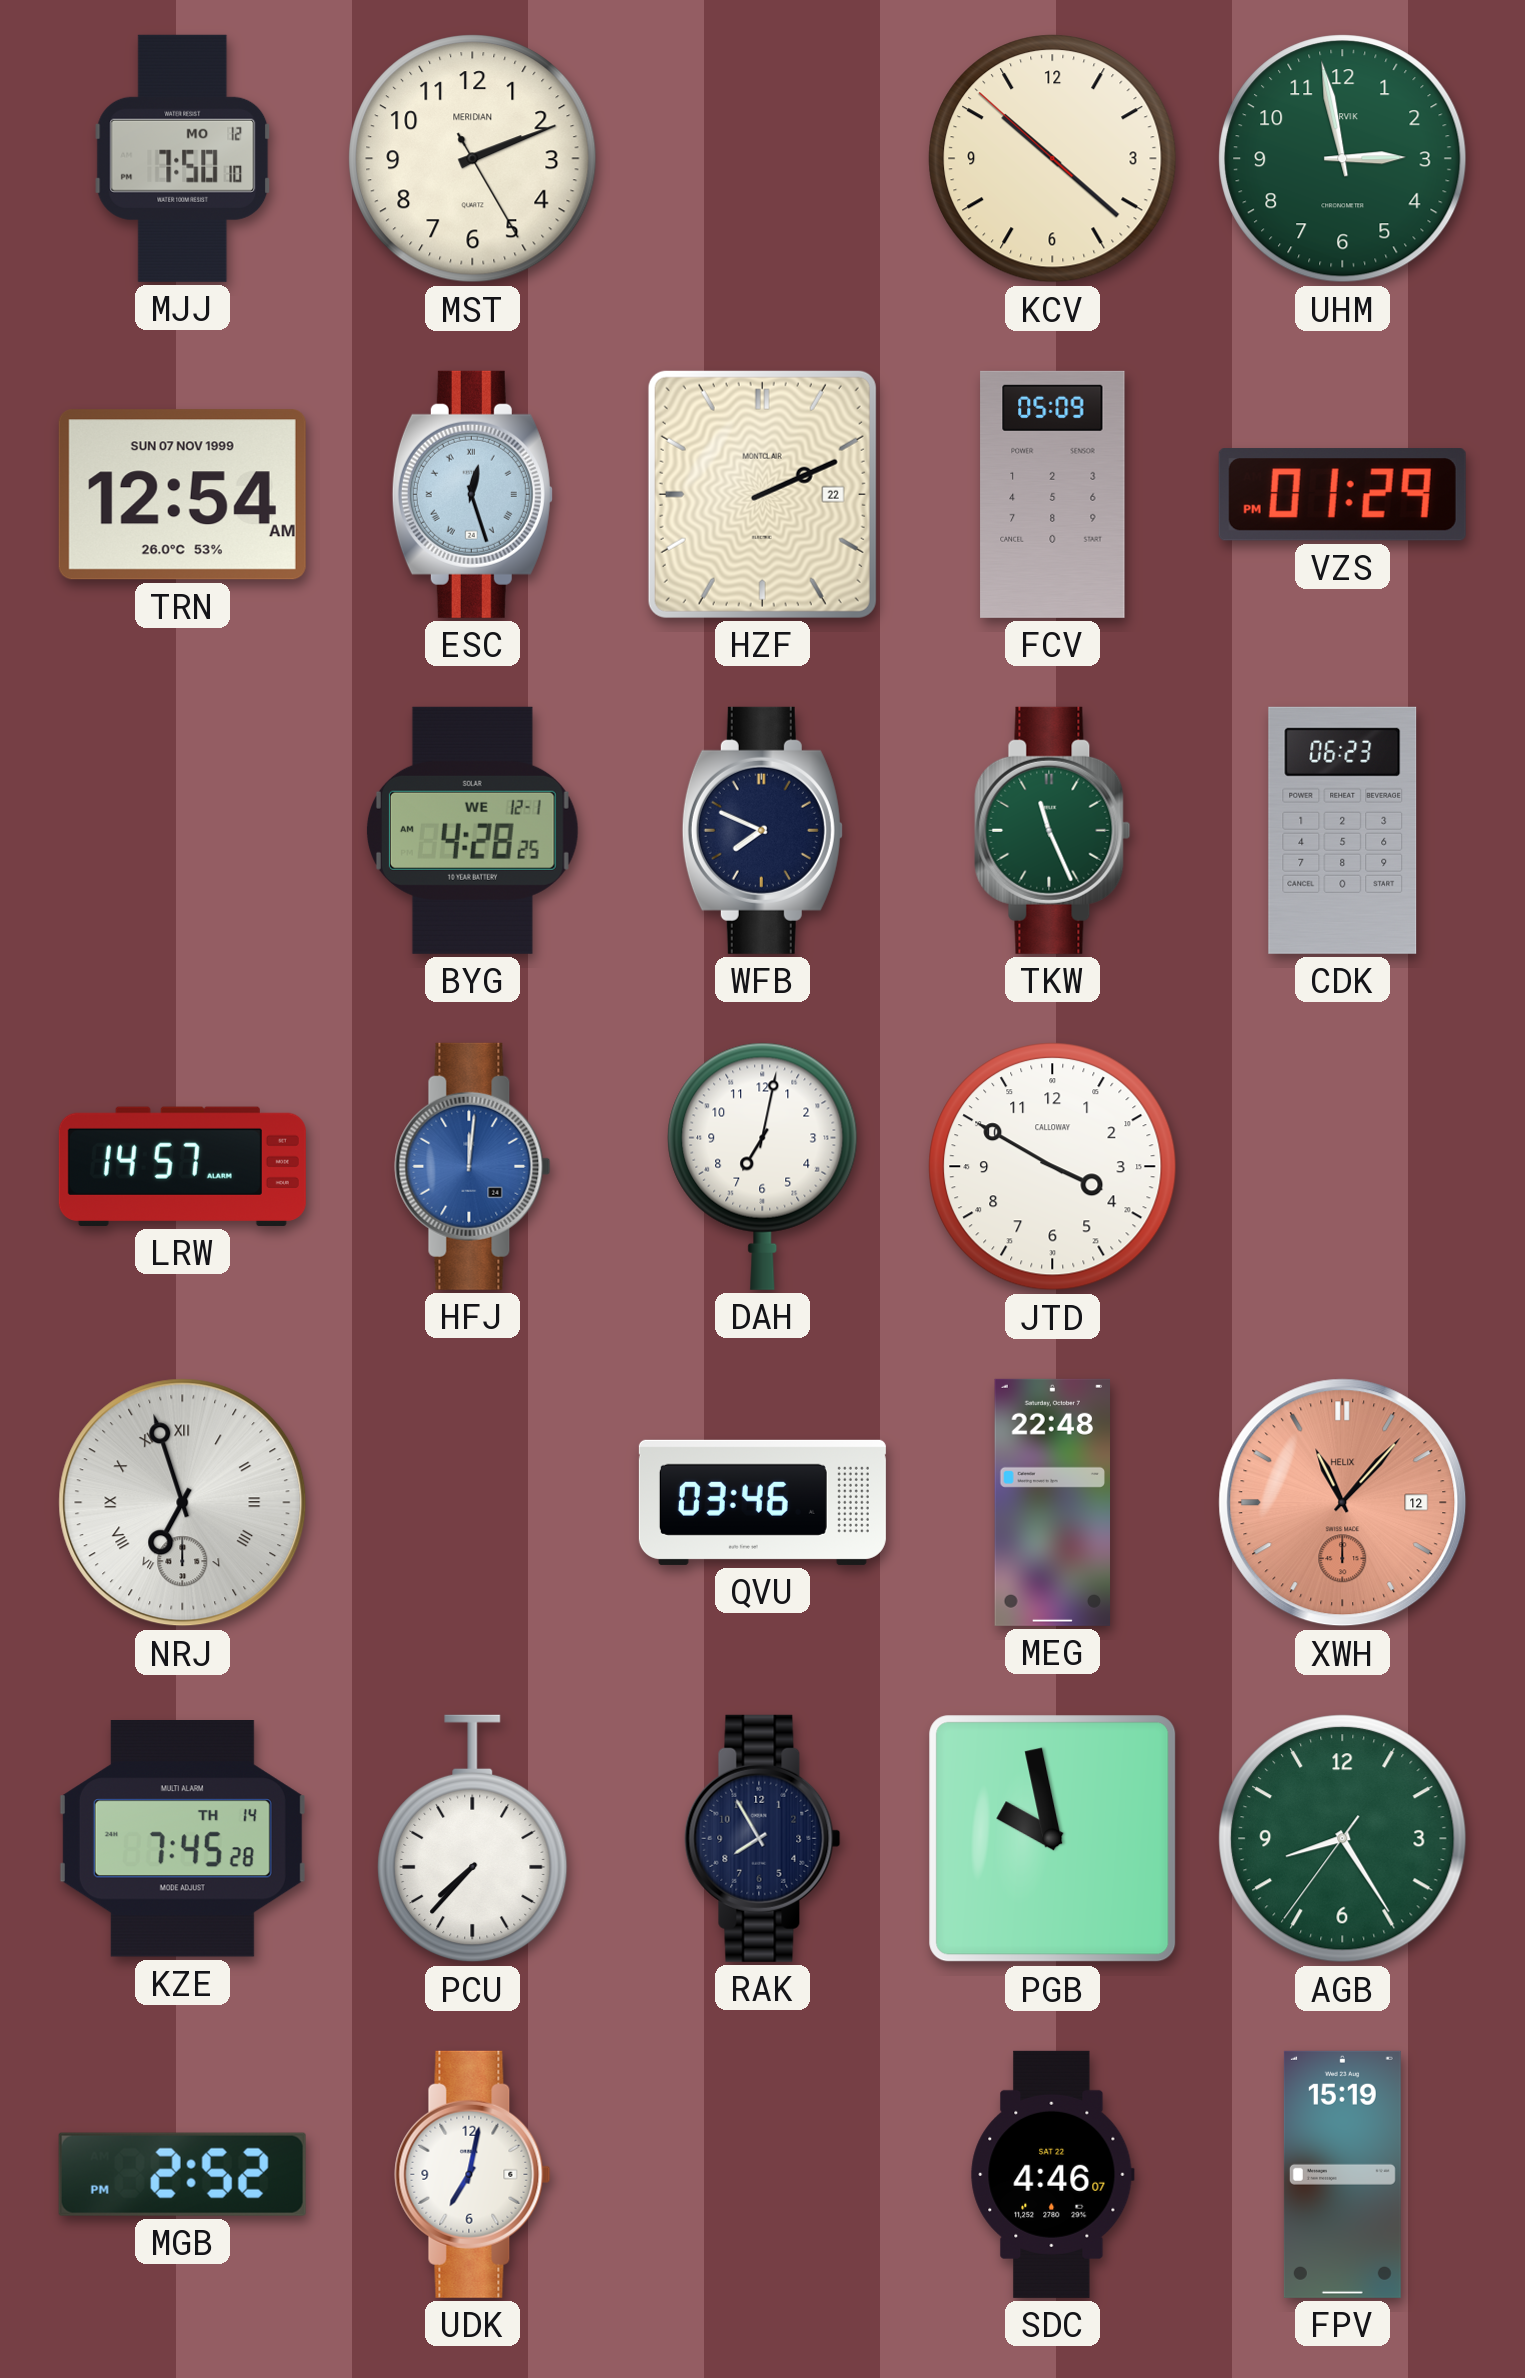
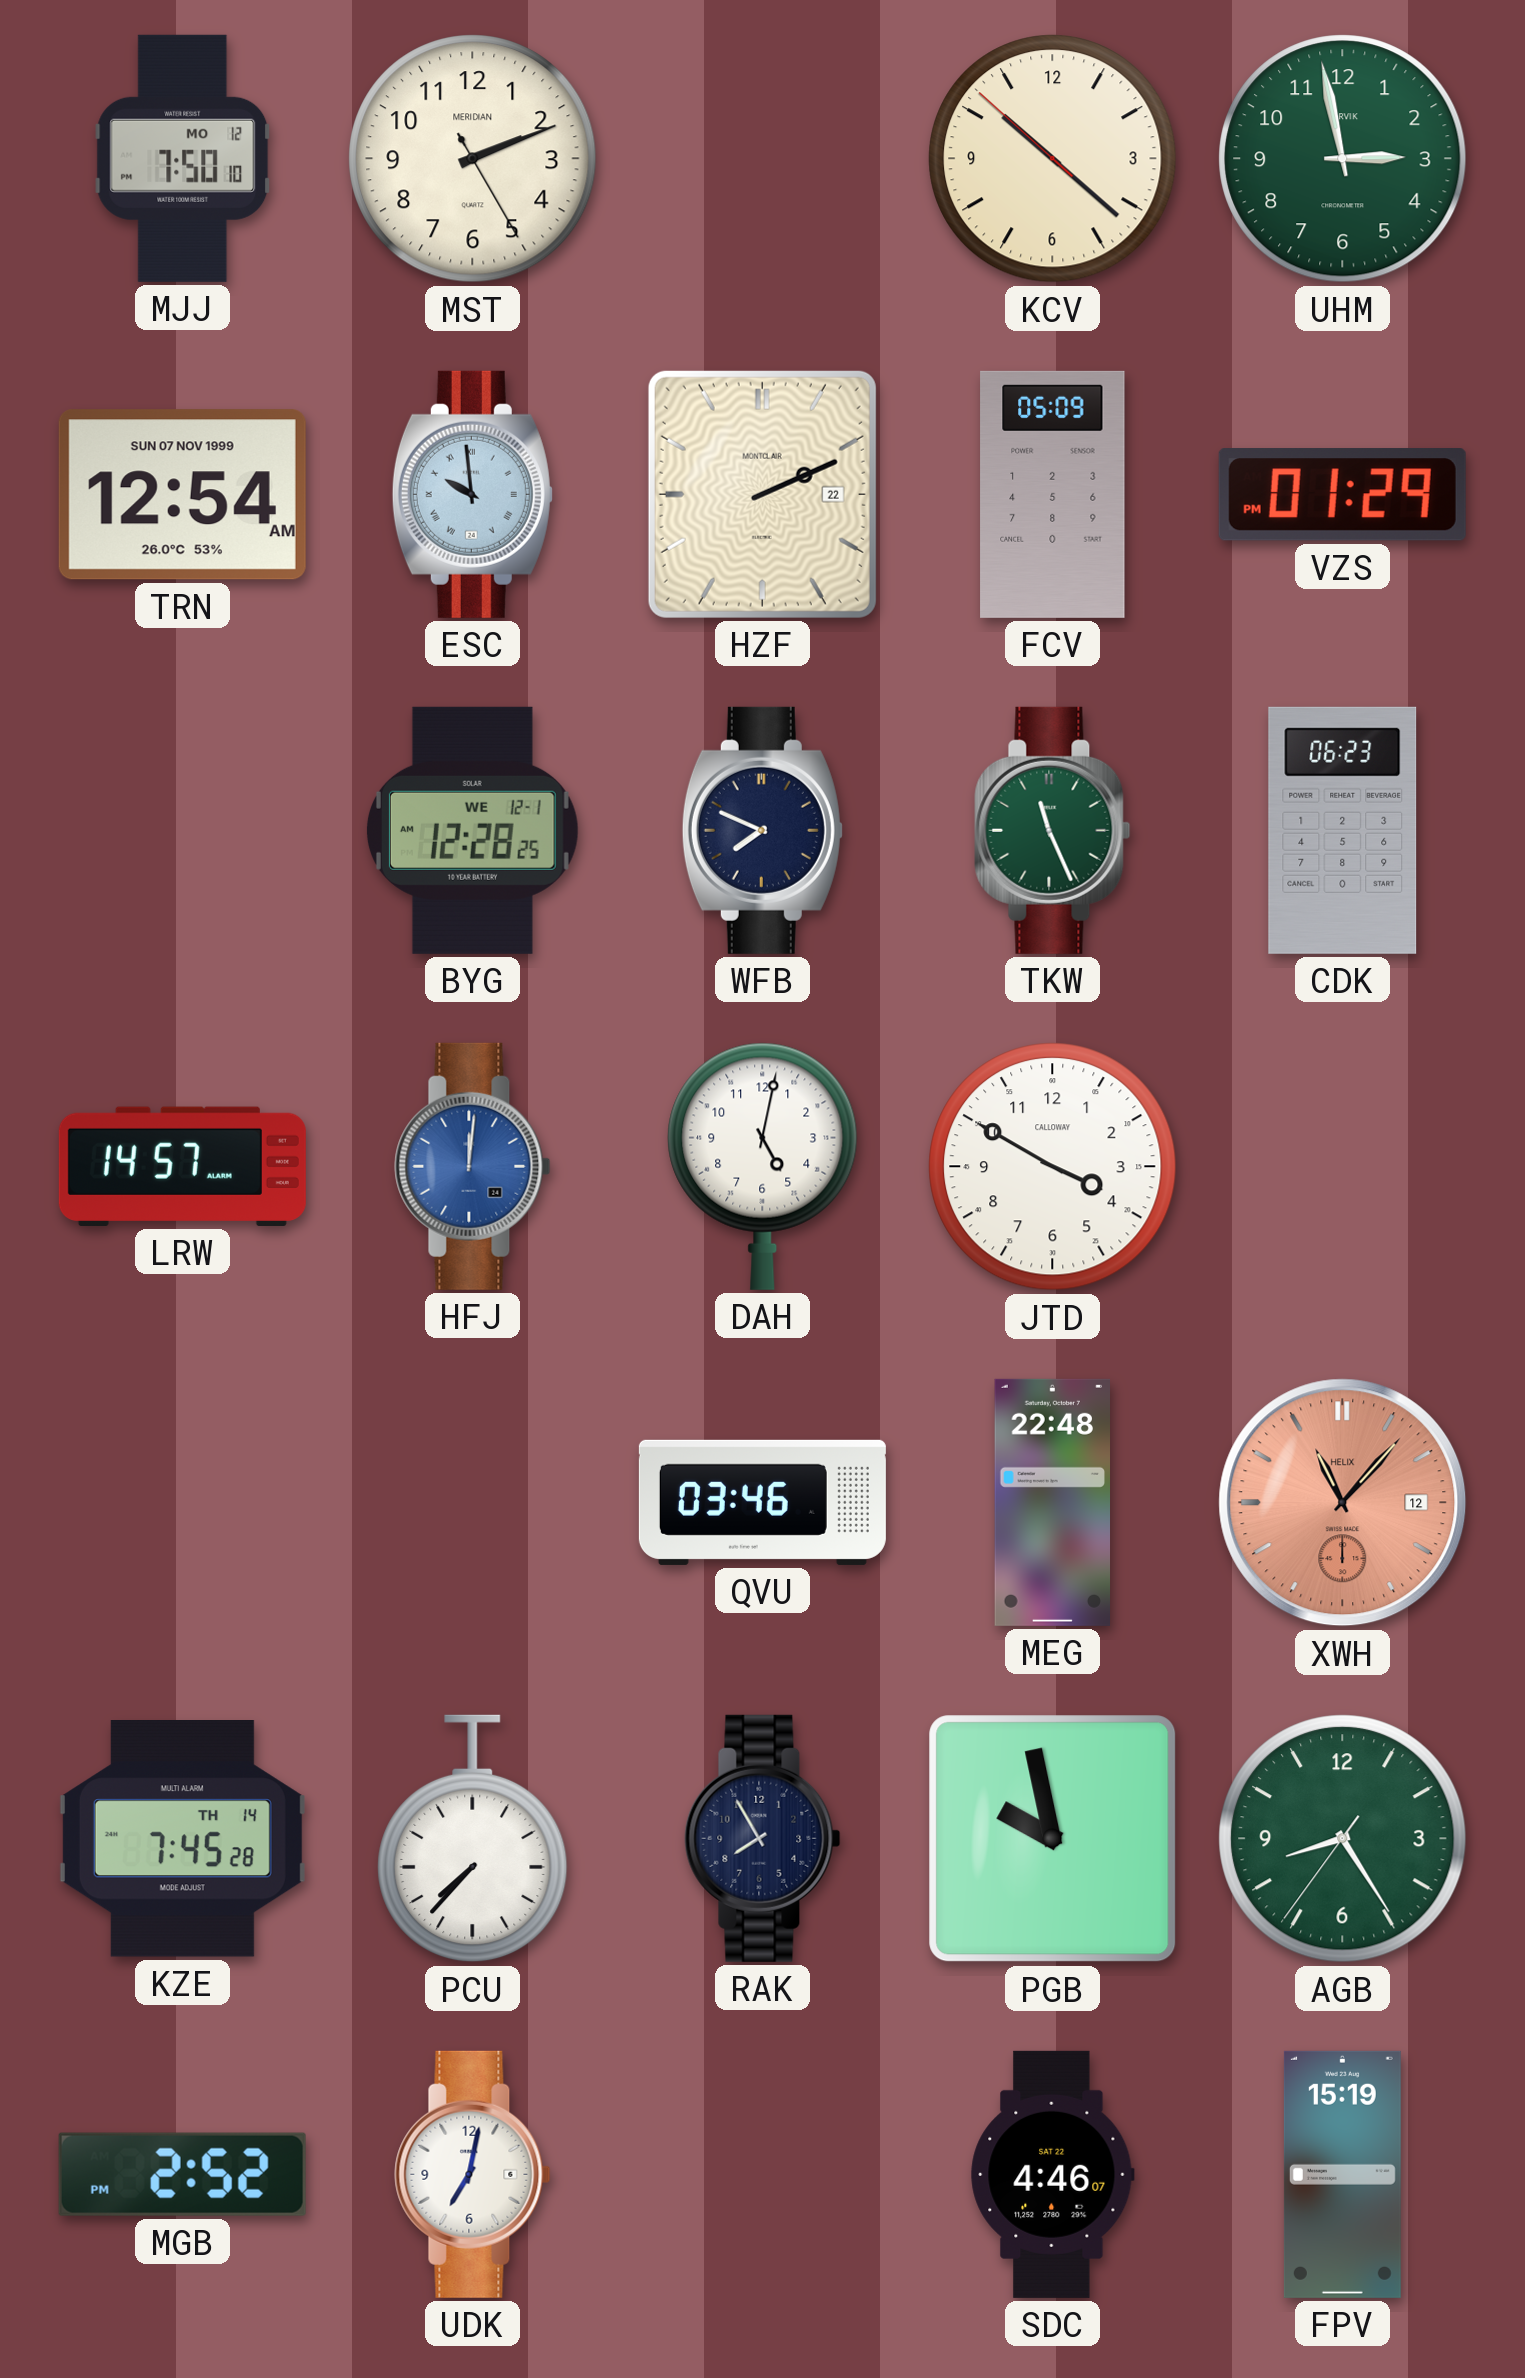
ESC: 12:27 -> 9:59 (472, 494)
BYG: 4:28 -> 12:28 (472, 830)
DAH: 7:02 -> 5:02 (763, 1166)
NRJ: 6:57 -> none (183, 1503)
